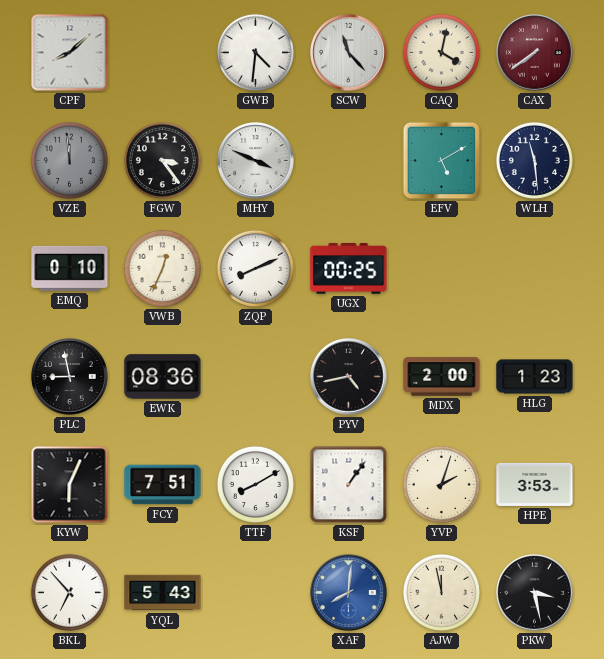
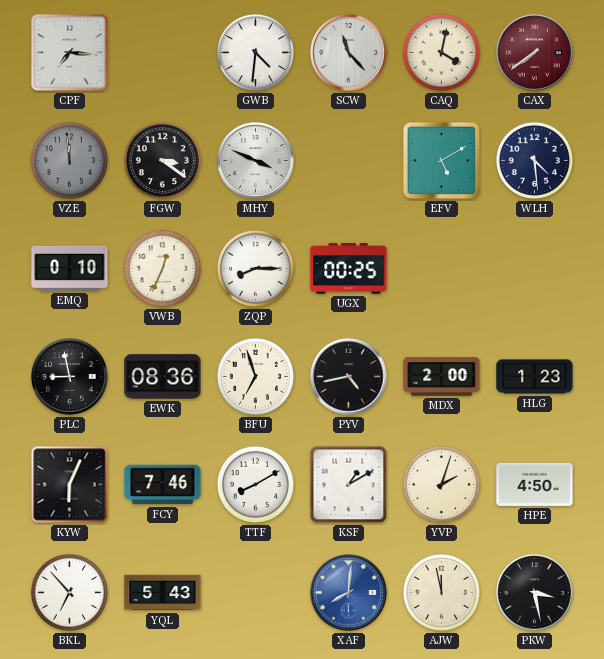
CPF: 8:08 -> 7:16 (70, 53)
FGW: 3:24 -> 3:21 (162, 160)
WLH: 11:29 -> 4:29 (534, 160)
ZQP: 8:11 -> 8:15 (255, 268)
BFU: none -> 6:57 (255, 376)
FCY: 7:51 -> 7:46 (163, 485)
KSF: 1:06 -> 1:10 (349, 485)
HPE: 3:53 -> 4:50 (535, 484)
